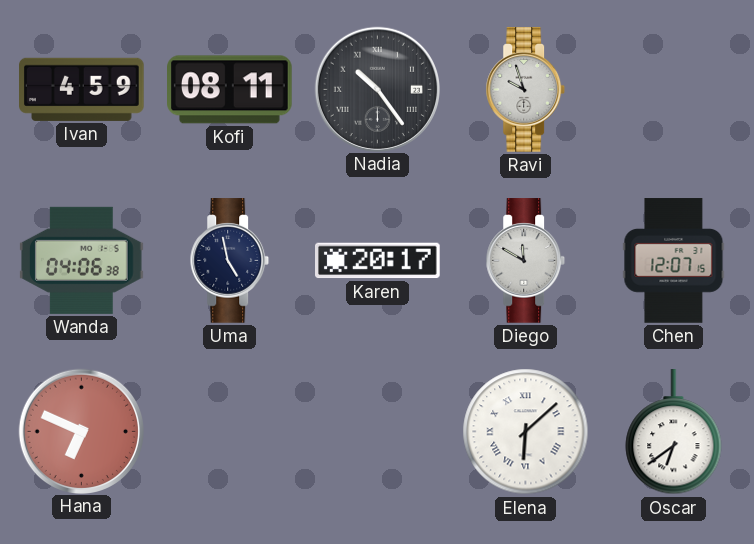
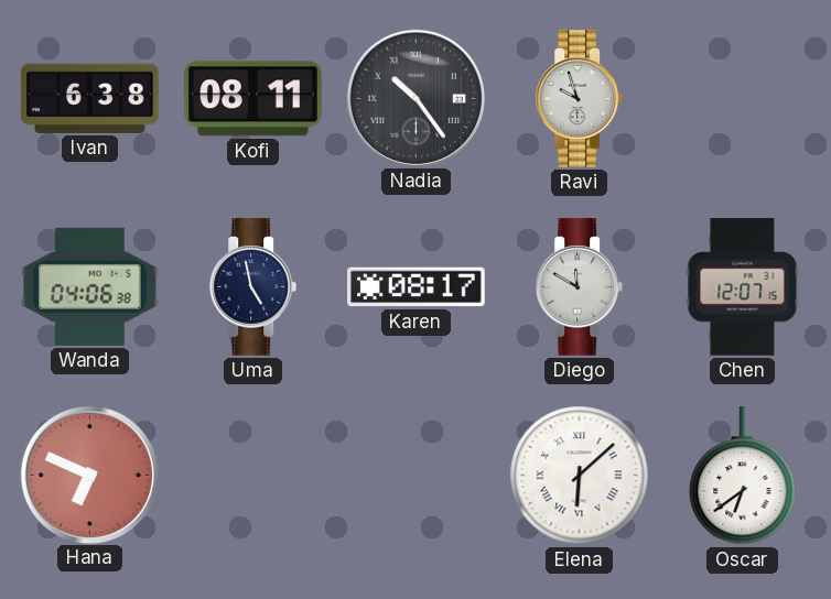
Ivan: 4:59 -> 6:38 (90, 98)
Karen: 20:17 -> 08:17 (417, 287)
